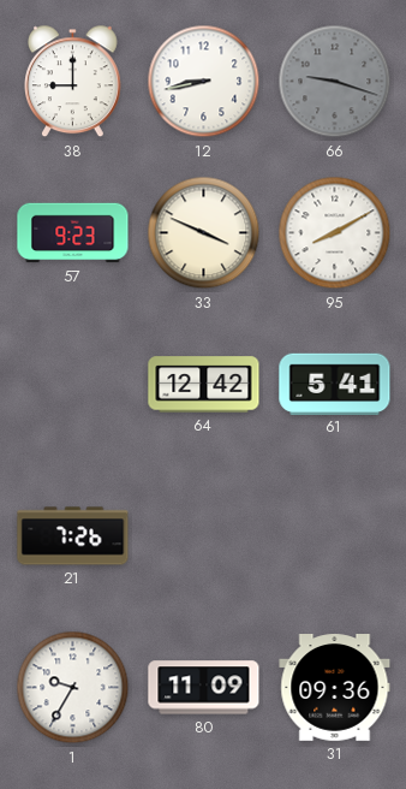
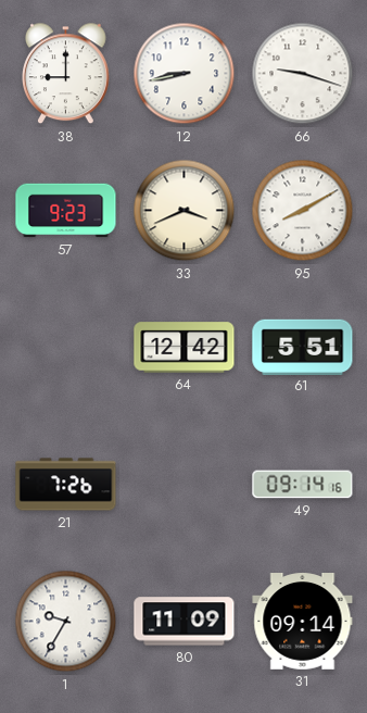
66 dial: grey -> white (303, 74)
33: 3:49 -> 3:41 (185, 211)
61: 5:41 -> 5:51 (303, 347)
49: none -> 09:14 (303, 485)
31: 09:36 -> 09:14 (303, 622)
